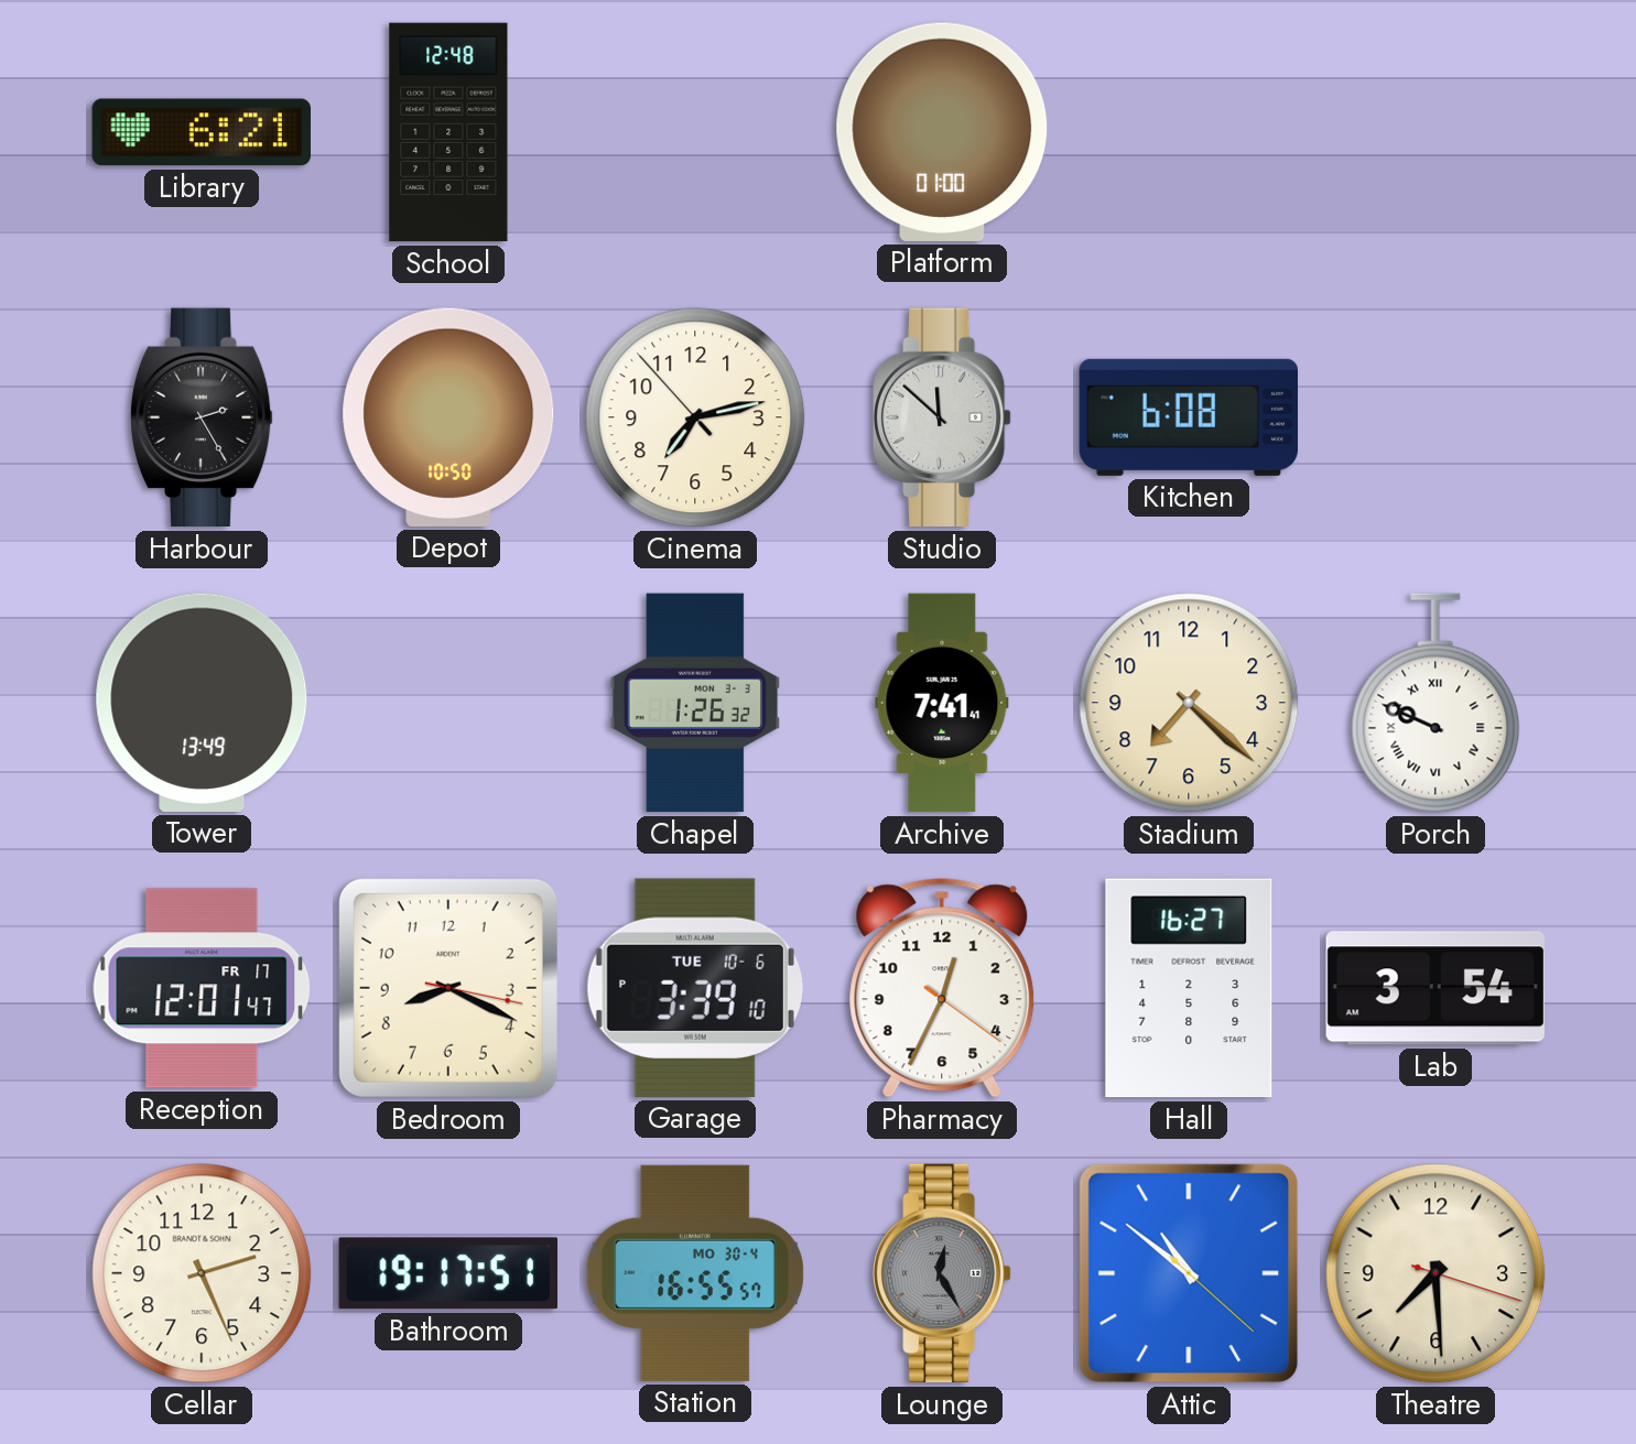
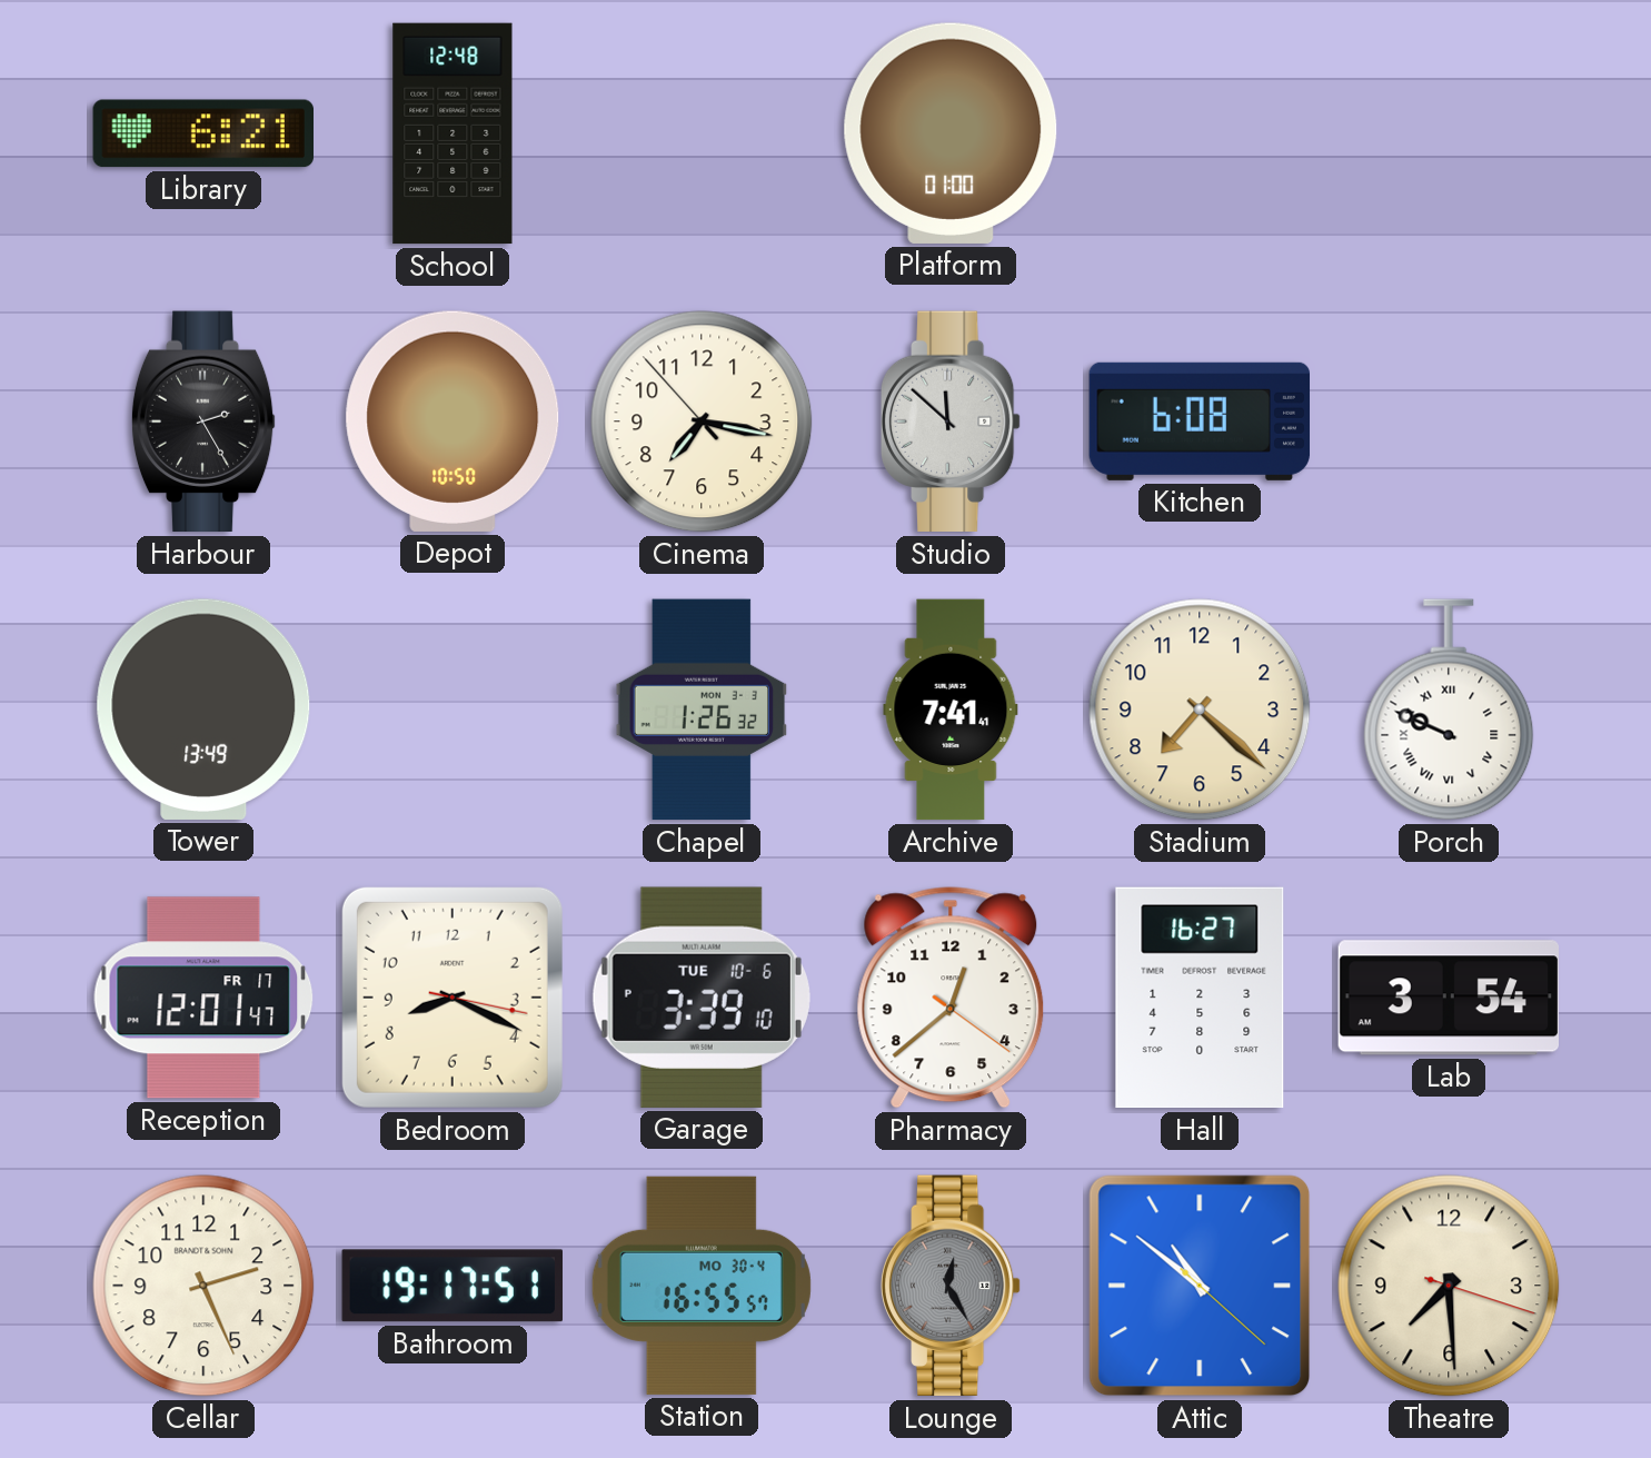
Cinema: 7:12 -> 7:16 (702, 421)
Pharmacy: 12:34 -> 12:38 (951, 998)
